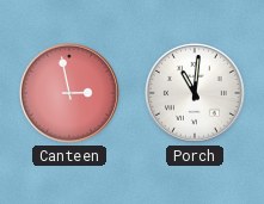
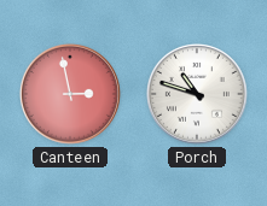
Porch: 11:01 -> 10:48 (197, 94)
